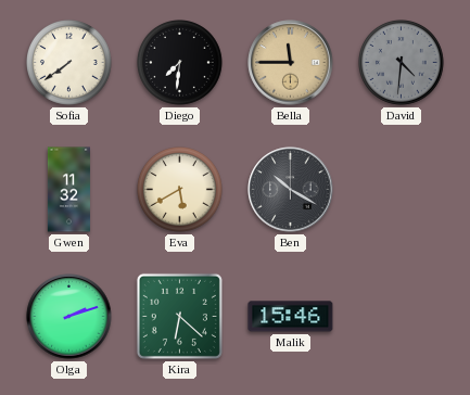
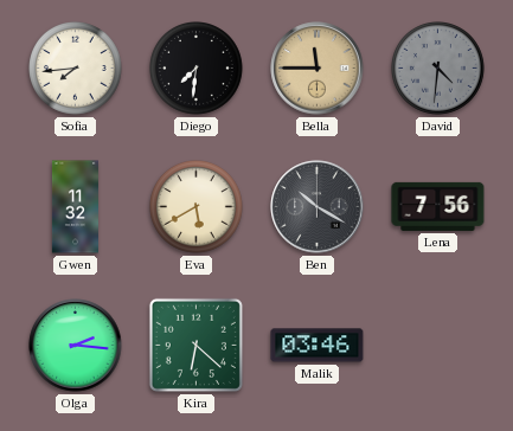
Sofia: 7:39 -> 7:44 (76, 69)
Lena: none -> 7:56 (438, 206)
Olga: 2:12 -> 2:16 (76, 346)
Malik: 15:46 -> 03:46 (318, 346)
